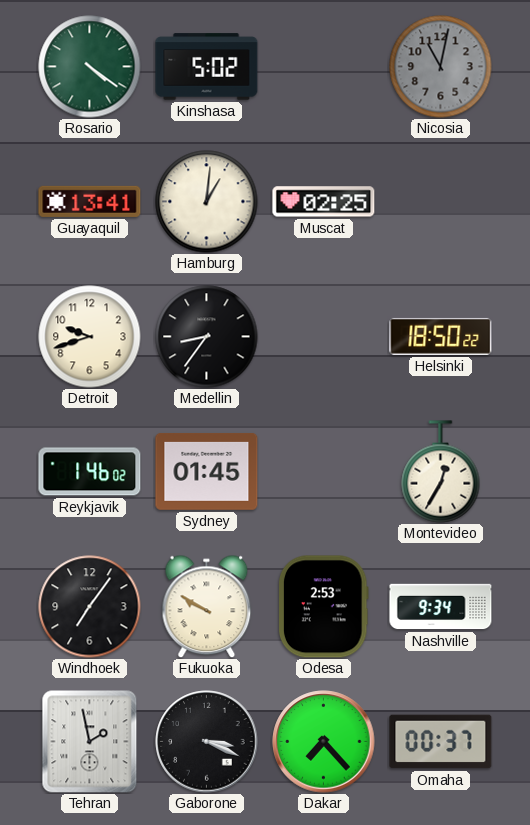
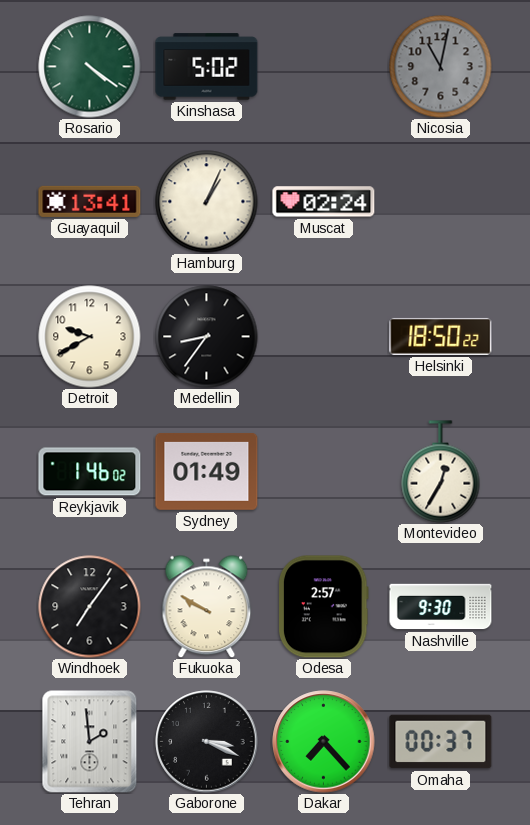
Hamburg: 1:01 -> 1:04 (207, 202)
Muscat: 02:25 -> 02:24 (324, 202)
Detroit: 9:42 -> 9:40 (90, 337)
Sydney: 01:45 -> 01:49 (207, 471)
Odesa: 2:53 -> 2:57 (323, 607)
Nashville: 9:34 -> 9:30 (441, 607)
Tehran: 1:58 -> 1:59 (90, 742)
